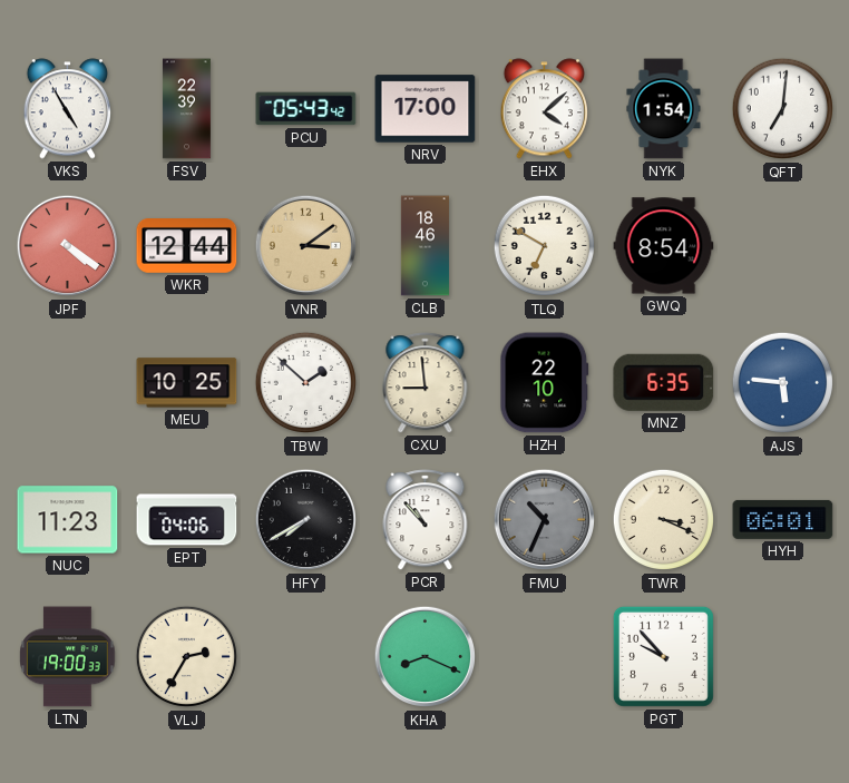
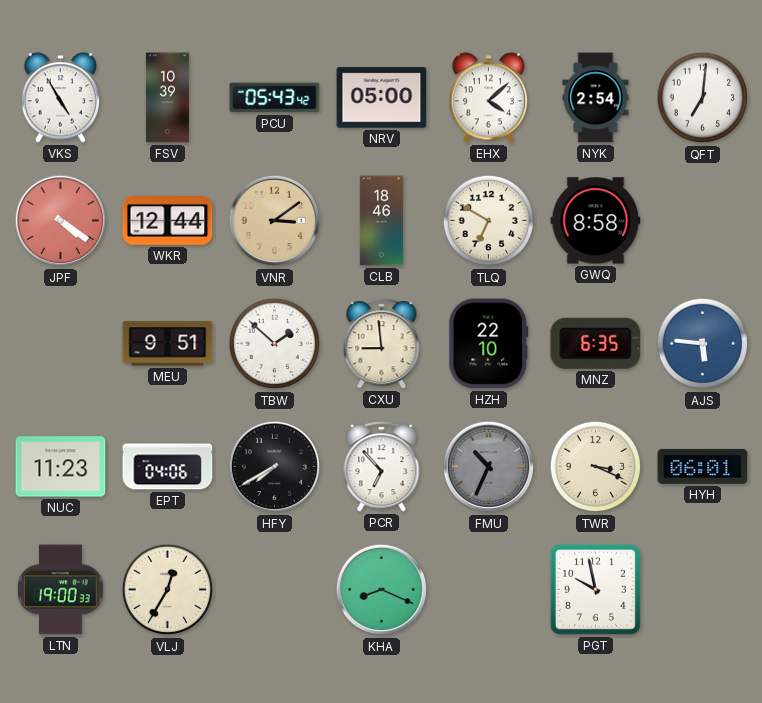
FSV: 22:39 -> 10:39 (168, 98)
NRV: 17:00 -> 05:00 (382, 98)
NYK: 1:54 -> 2:54 (596, 98)
GWQ: 8:54 -> 8:58 (596, 221)
MEU: 10:25 -> 9:51 (168, 344)
PCR: 10:53 -> 6:53 (382, 467)
VLJ: 2:35 -> 12:35 (168, 590)
PGT: 9:53 -> 9:58 (595, 589)
